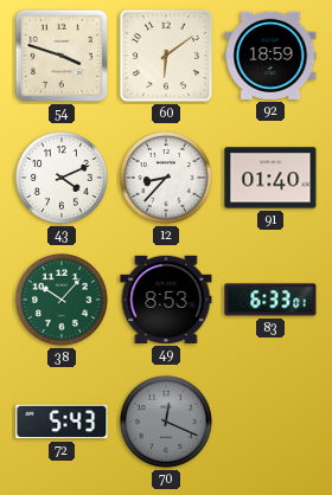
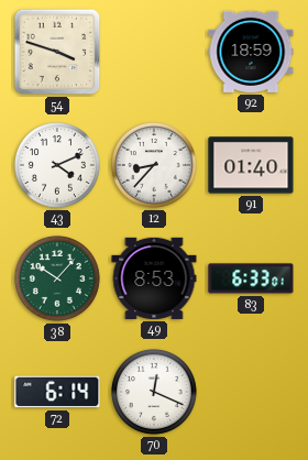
60: 6:09 -> none (166, 56)
72: 5:43 -> 6:14 (57, 392)
70 dial: grey -> white (154, 392)
